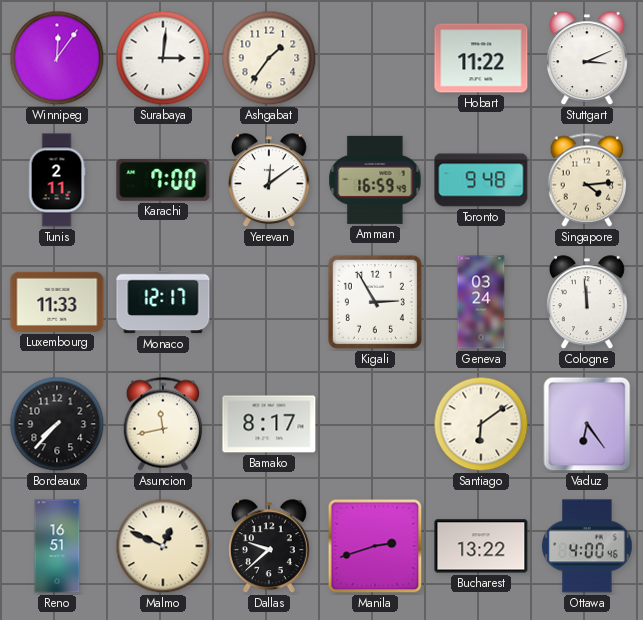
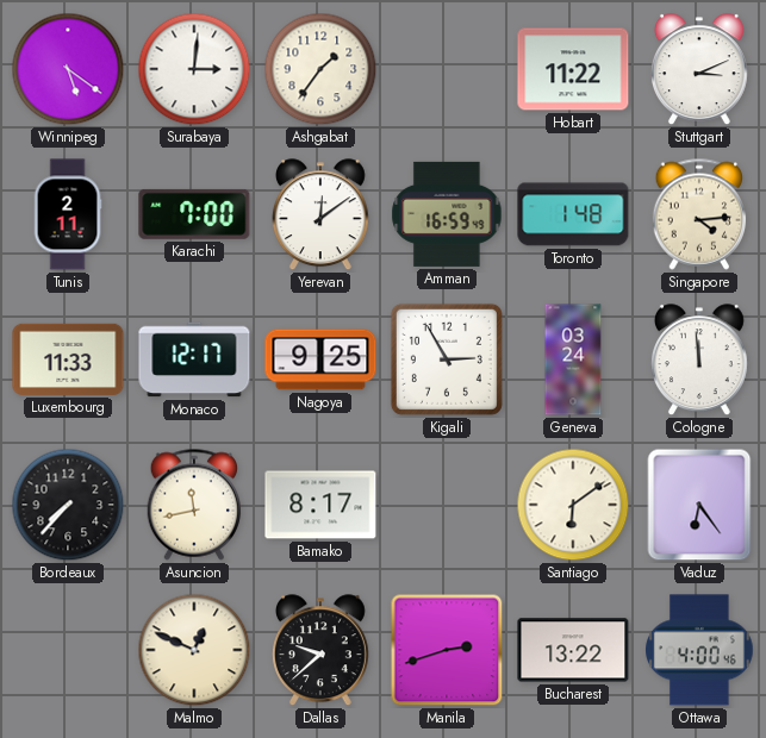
Winnipeg: 12:06 -> 5:21 (68, 69)
Toronto: 9:48 -> 1:48 (573, 214)
Nagoya: none -> 9:25 (320, 359)
Reno: 16:51 -> none (57, 546)
